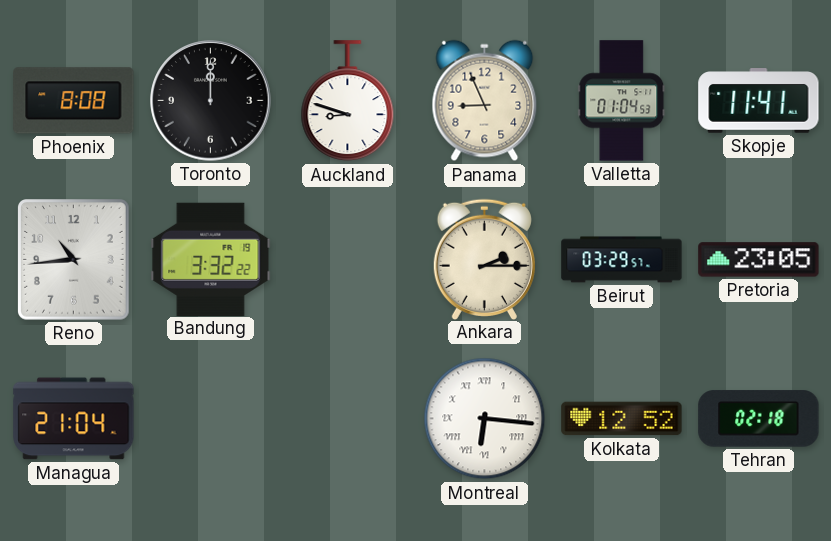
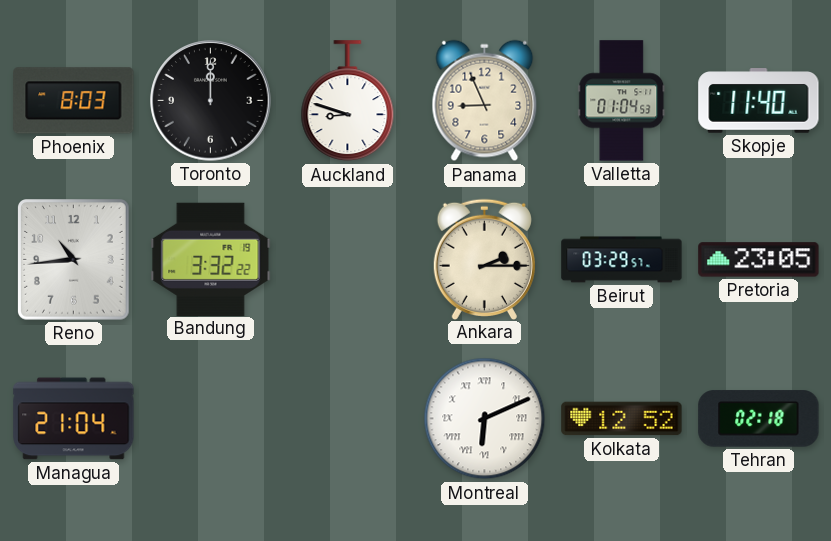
Phoenix: 8:08 -> 8:03 (74, 101)
Skopje: 11:41 -> 11:40 (759, 101)
Montreal: 6:16 -> 6:11 (485, 419)
